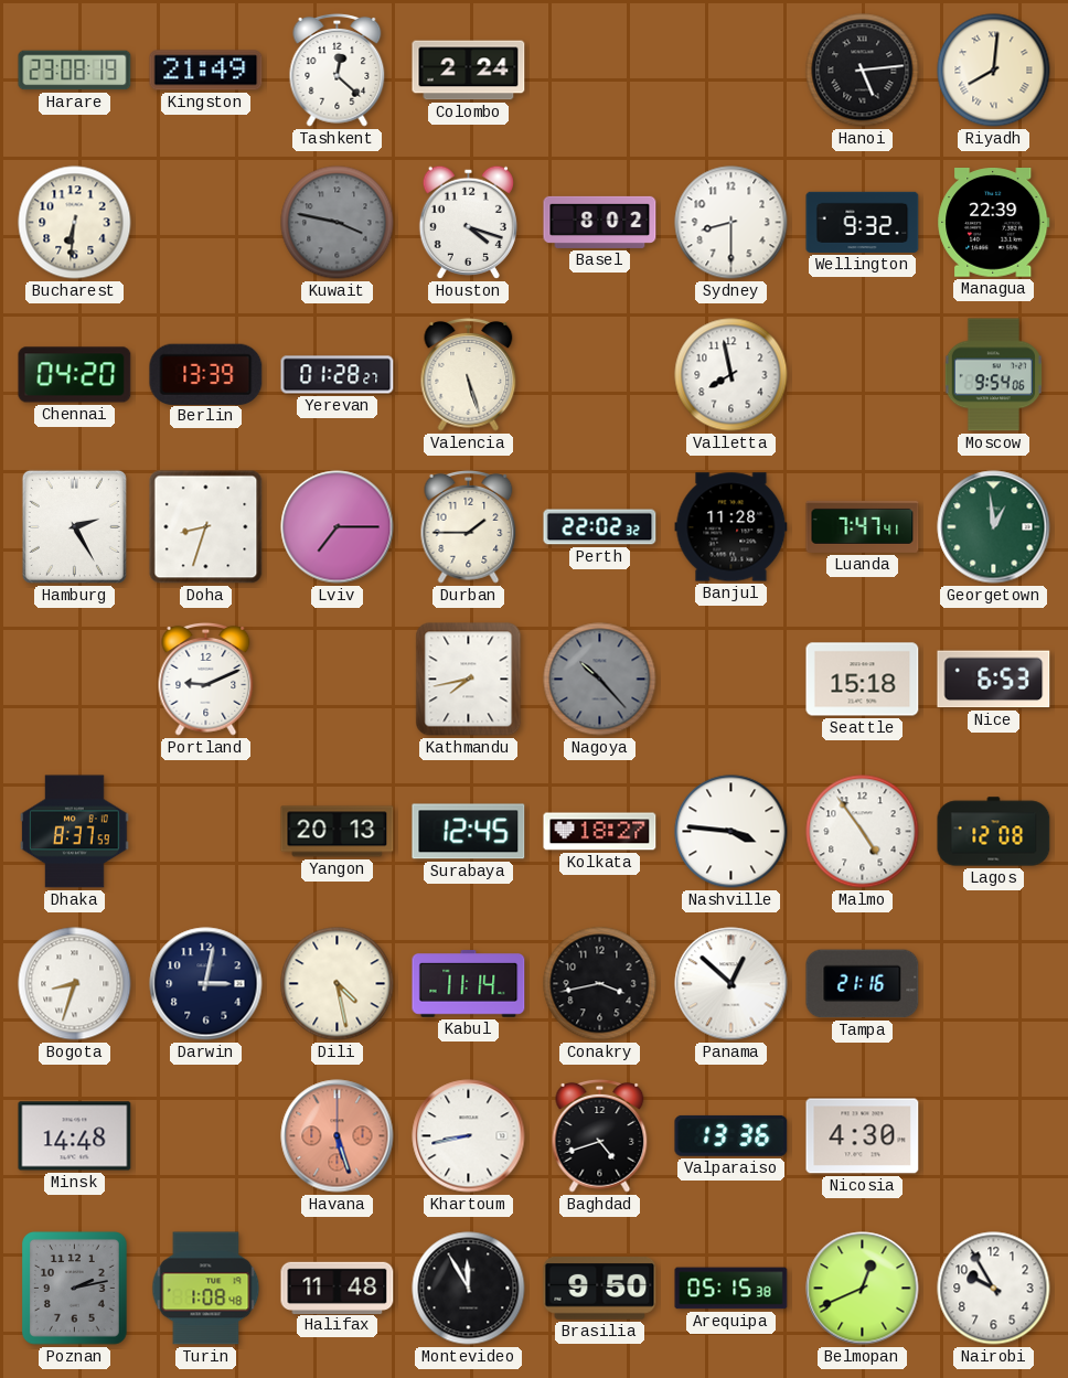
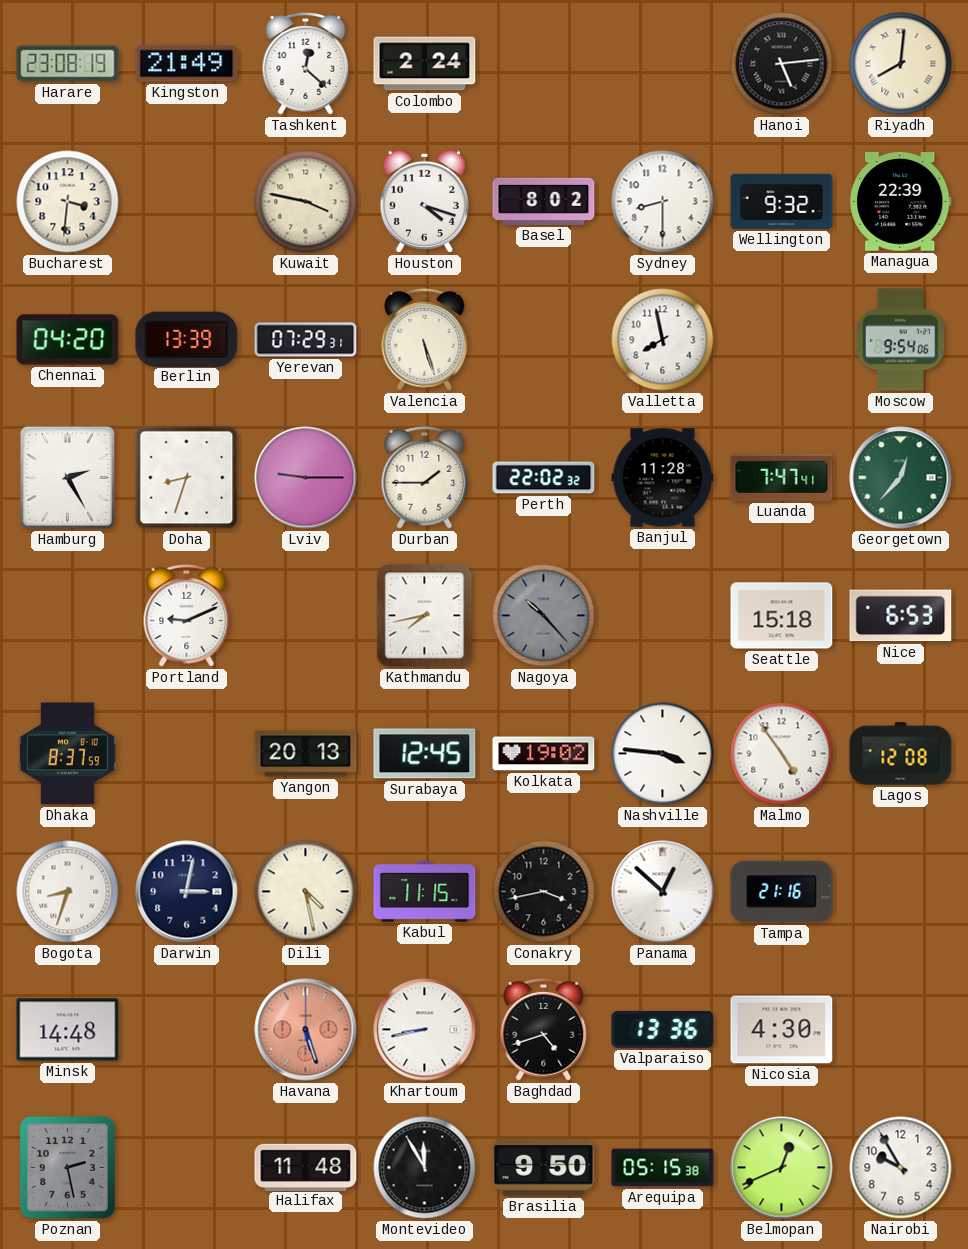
Bucharest: 6:31 -> 3:31 (68, 202)
Kuwait dial: grey -> cream (306, 202)
Yerevan: 01:28 -> 07:29 (306, 340)
Lviv: 7:15 -> 9:15 (306, 478)
Georgetown: 12:59 -> 12:37 (901, 478)
Kolkata: 18:27 -> 19:02 (544, 754)
Kabul: 11:14 -> 11:15 (425, 892)
Poznan: 2:13 -> 2:28 (68, 1168)
Turin: 1:08 -> none (206, 1289)
